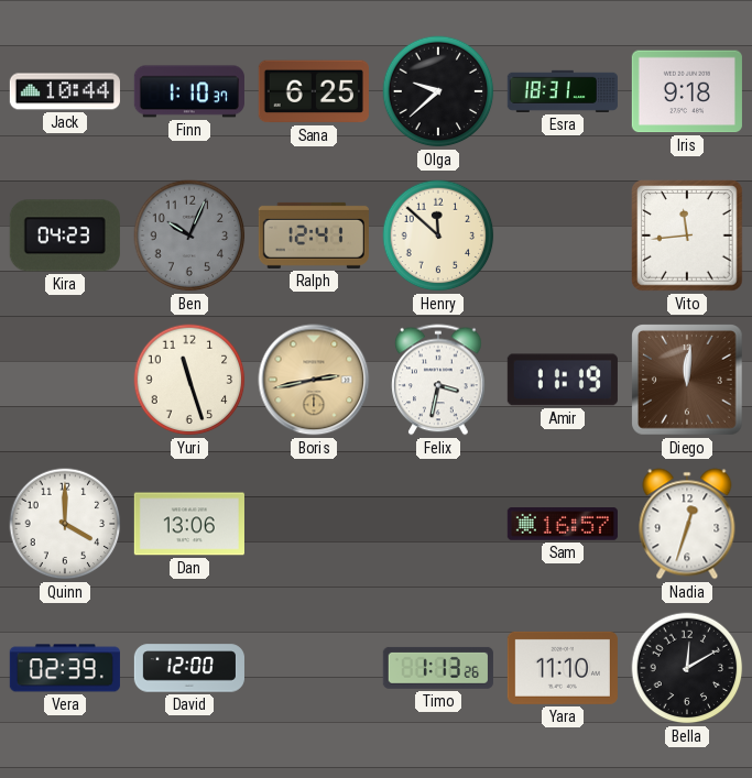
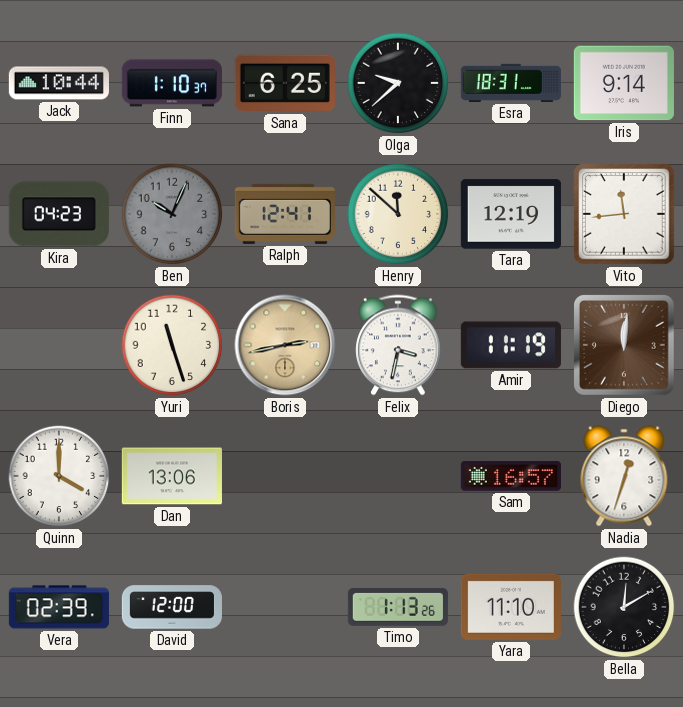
Iris: 9:18 -> 9:14 (624, 83)
Tara: none -> 12:19 (511, 214)
